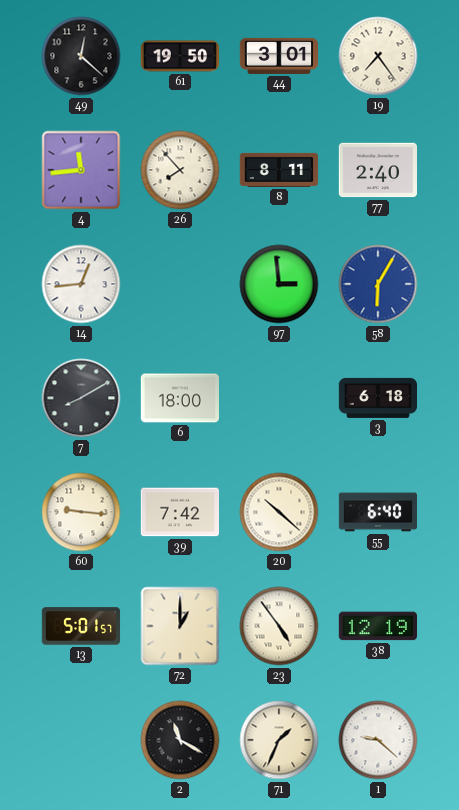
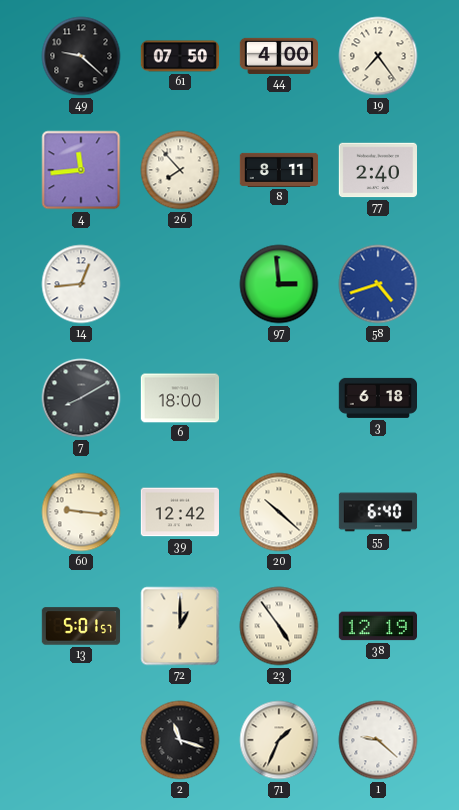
49: 12:22 -> 9:22 (81, 56)
61: 19:50 -> 07:50 (180, 56)
44: 3:01 -> 4:00 (279, 56)
58: 6:05 -> 4:42 (378, 284)
39: 7:42 -> 12:42 (179, 512)
2: 11:20 -> 11:18 (180, 740)
